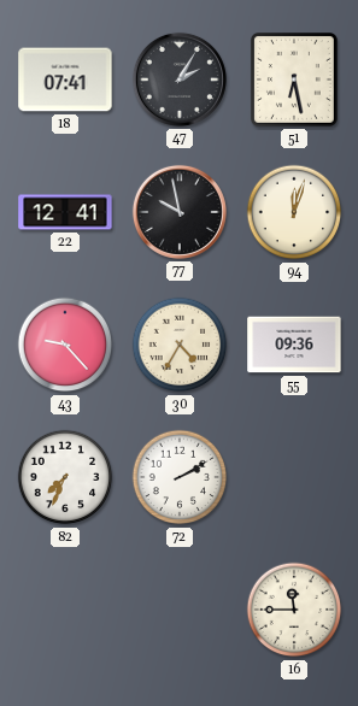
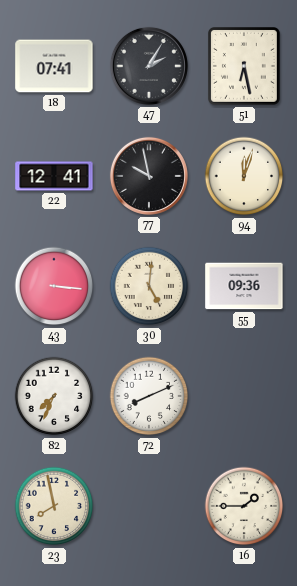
43: 9:23 -> 3:16 (54, 286)
30: 4:35 -> 5:01 (149, 286)
72: 2:10 -> 8:11 (149, 396)
23: none -> 7:58 (54, 506)
16: 11:45 -> 1:45 (244, 506)
